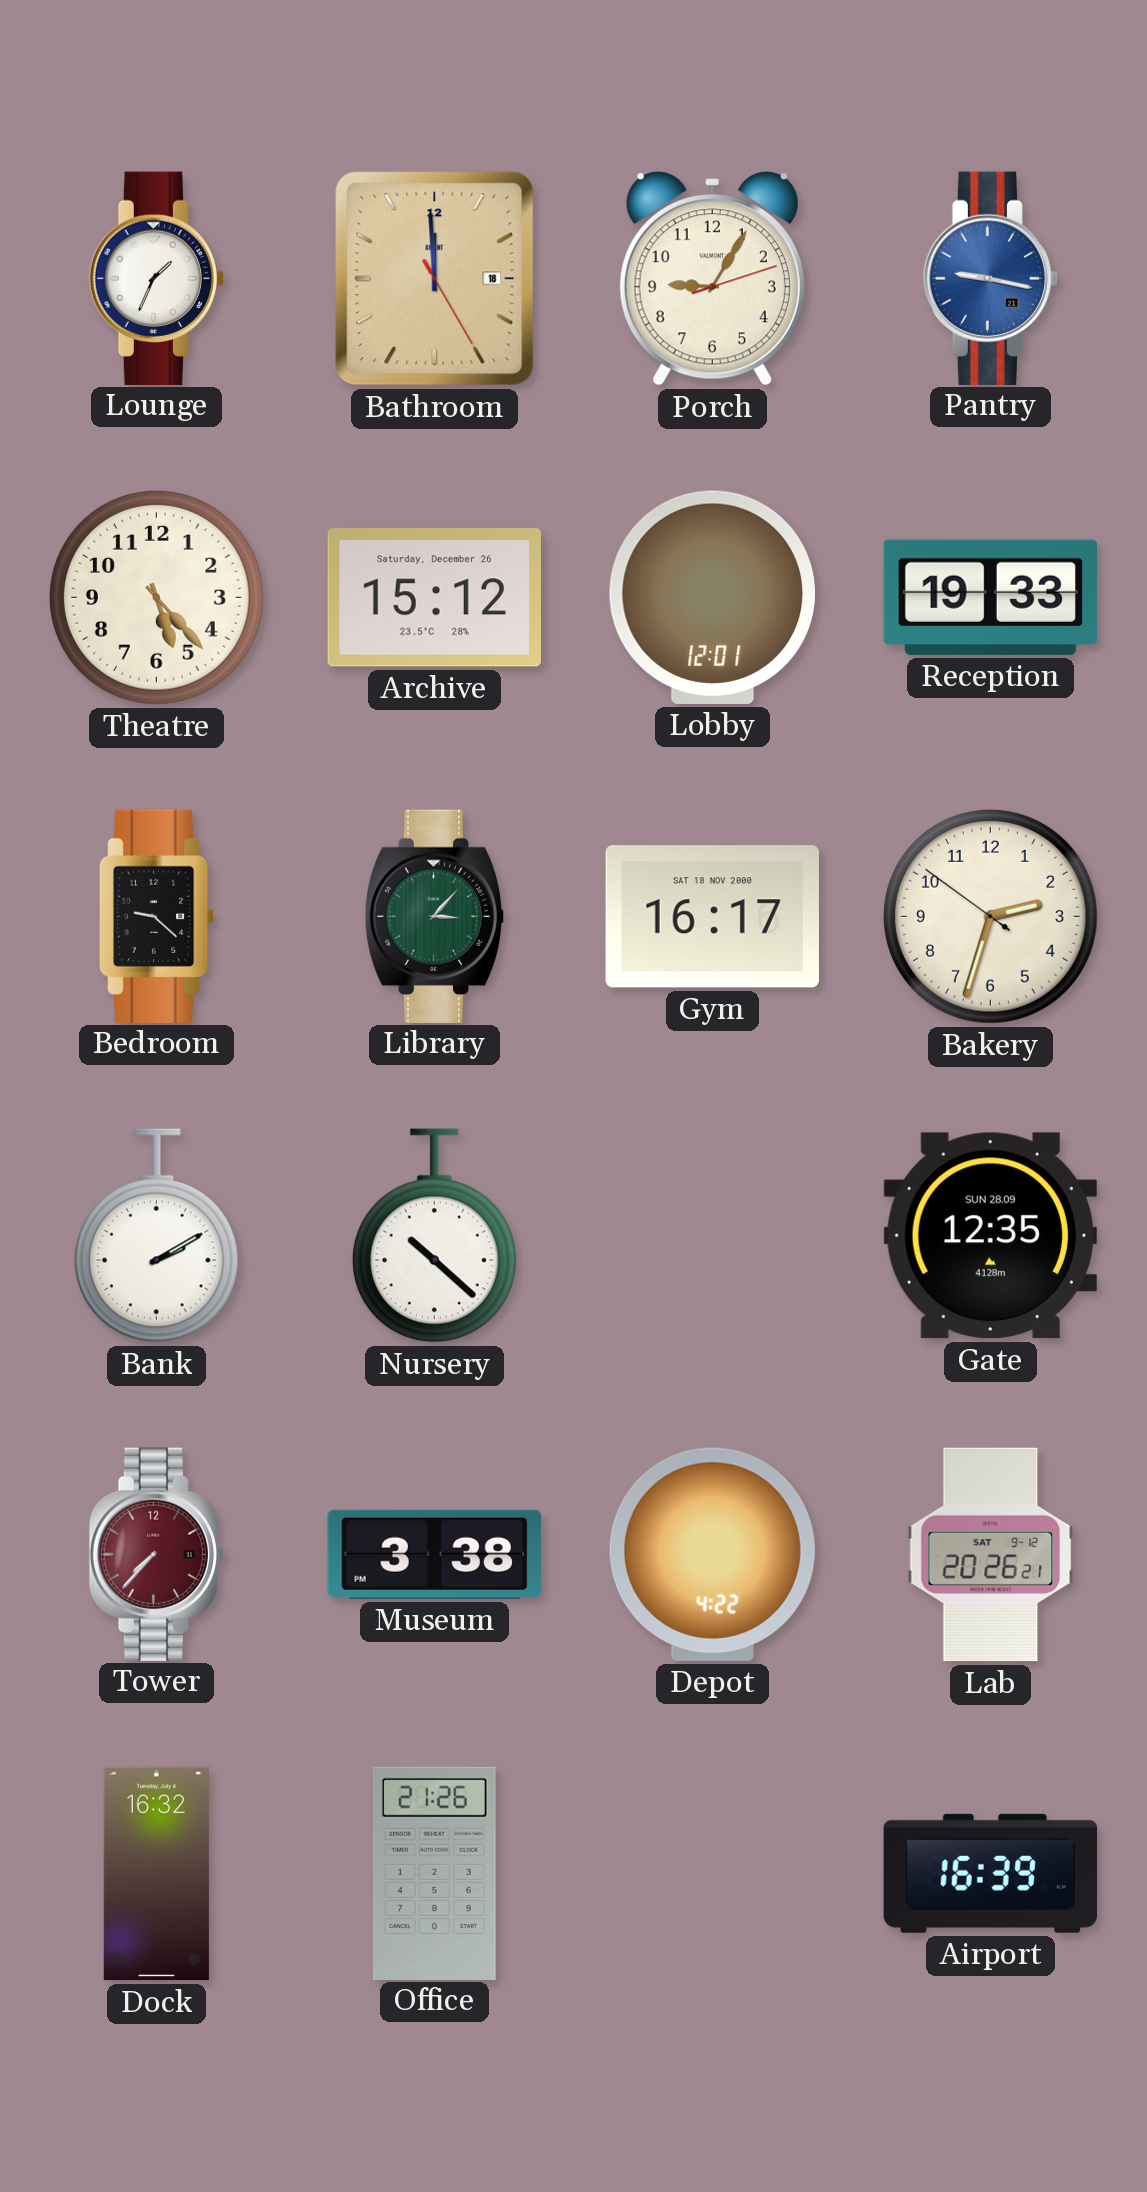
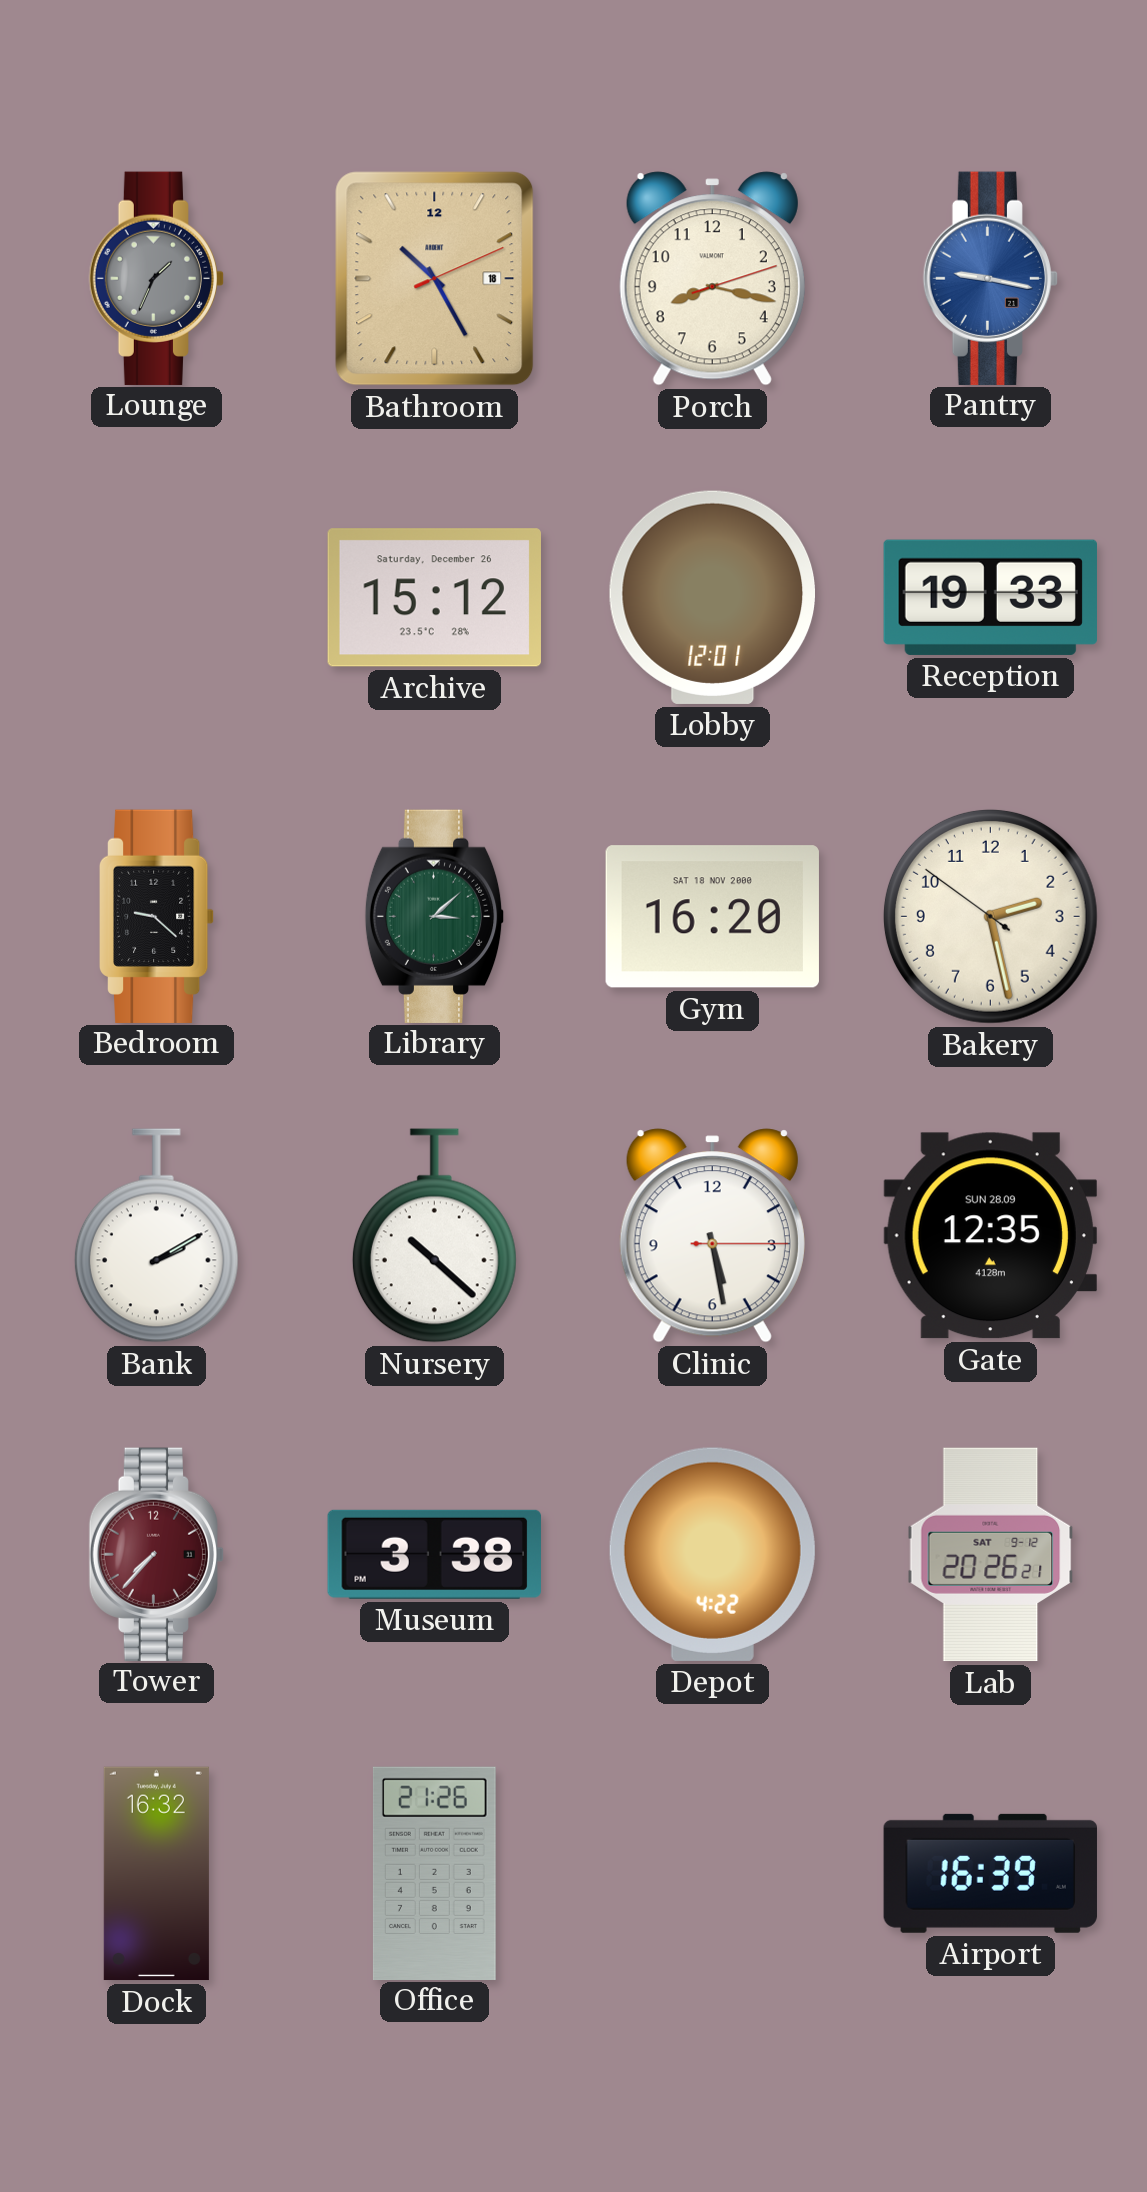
Lounge dial: white -> grey (156, 278)
Bathroom: 11:59 -> 10:25 (435, 279)
Porch: 9:05 -> 8:17 (712, 279)
Theatre: 5:23 -> none (156, 597)
Library: 3:07 -> 3:08 (435, 916)
Gym: 16:17 -> 16:20 (712, 917)
Bakery: 2:32 -> 2:27 (990, 916)
Clinic: none -> 5:28 (712, 1236)
